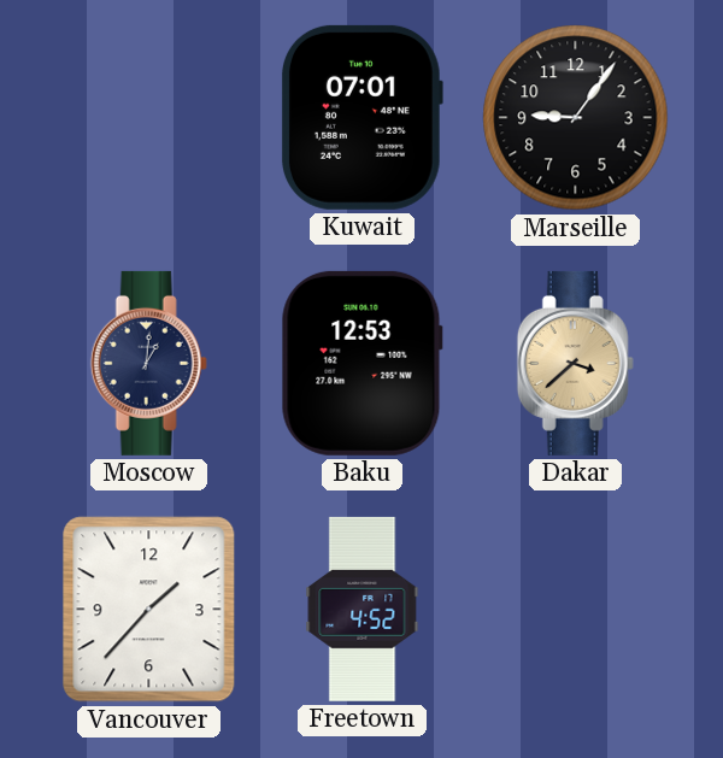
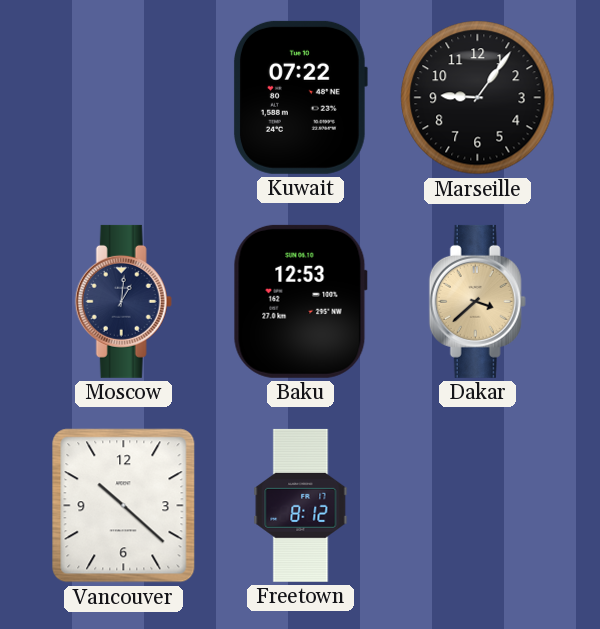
Kuwait: 07:01 -> 07:22 (300, 97)
Vancouver: 1:37 -> 10:22 (124, 506)
Freetown: 4:52 -> 8:12 (301, 505)
